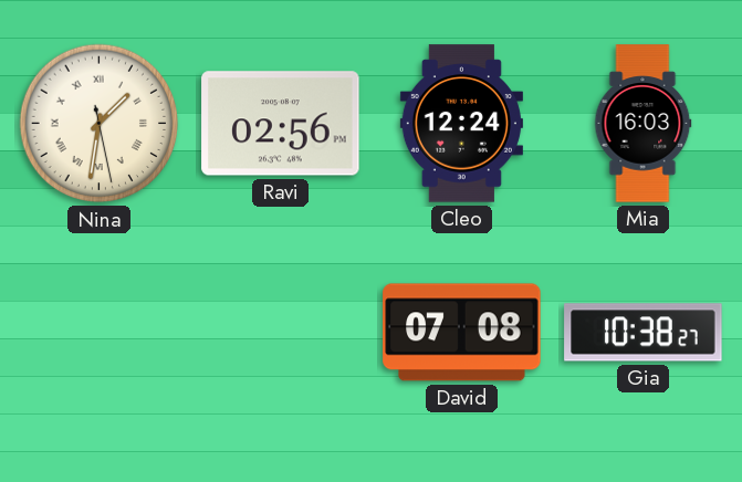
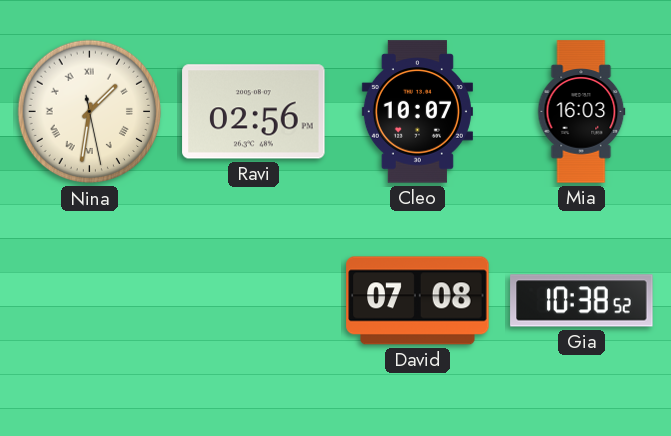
Cleo: 12:24 -> 10:07 (417, 112)
Gia: 10:38:27 -> 10:38:52 (582, 301)
